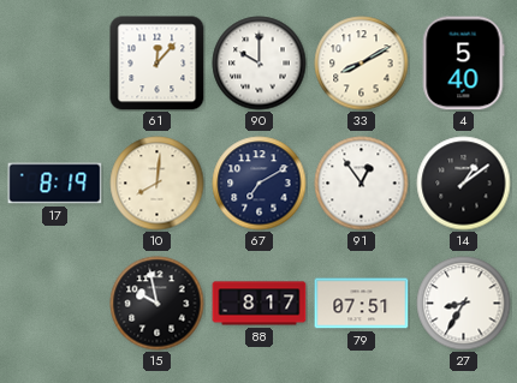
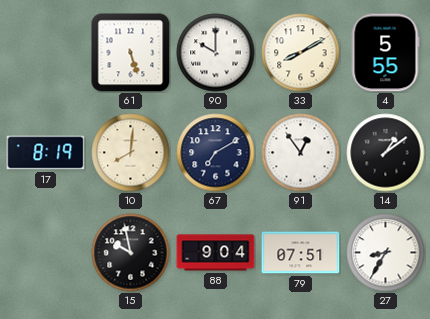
61: 12:07 -> 5:27 (131, 53)
4: 5:40 -> 5:55 (385, 53)
88: 8:17 -> 9:04 (216, 253)
